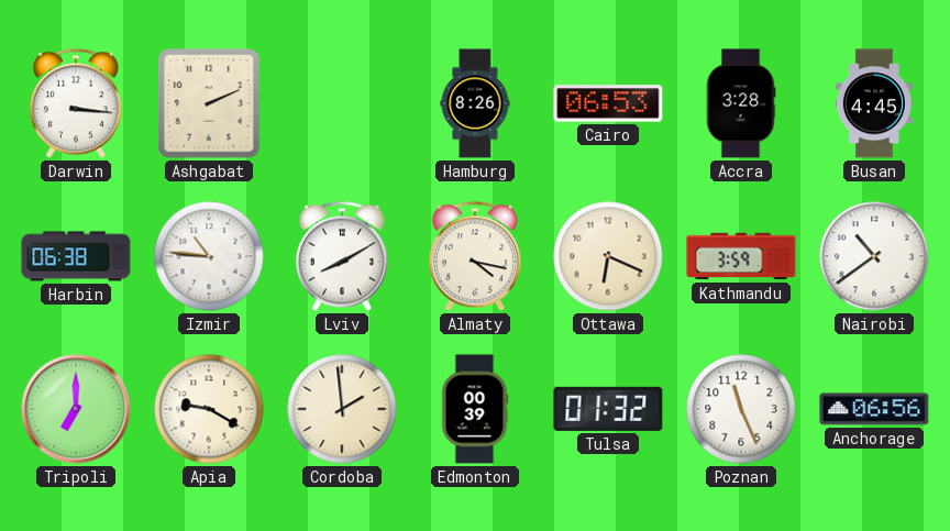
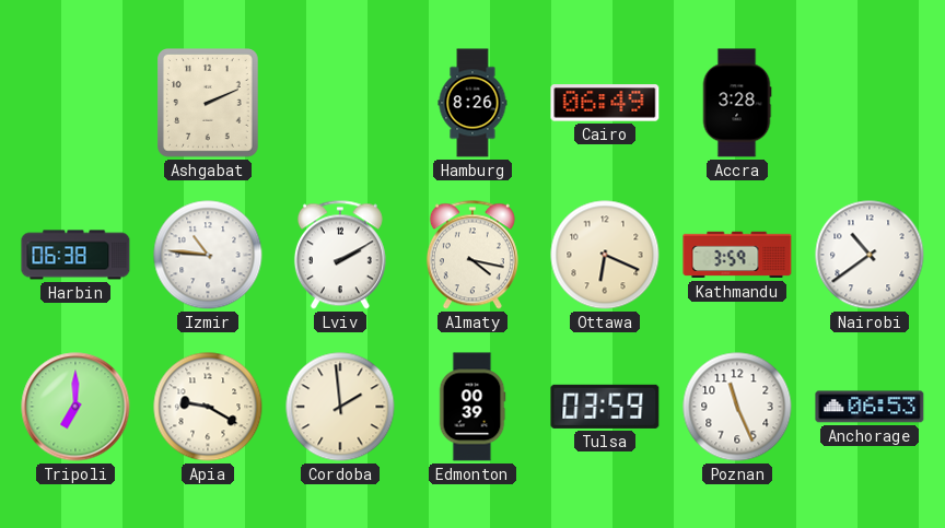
Darwin: 3:16 -> none (76, 103)
Cairo: 06:53 -> 06:49 (605, 103)
Busan: 4:45 -> none (874, 103)
Lviv: 8:10 -> 2:10 (340, 255)
Tulsa: 01:32 -> 03:59 (605, 407)
Anchorage: 06:56 -> 06:53 (870, 407)
